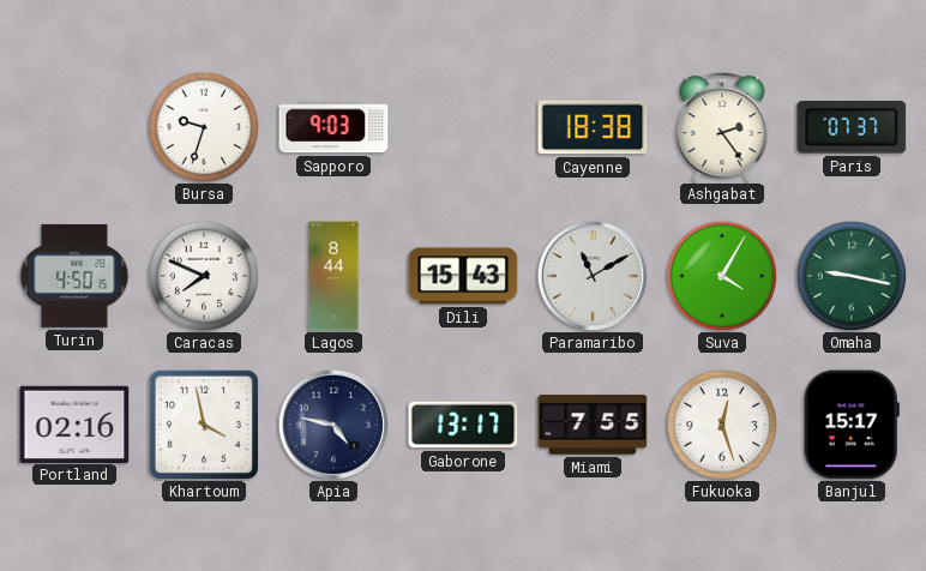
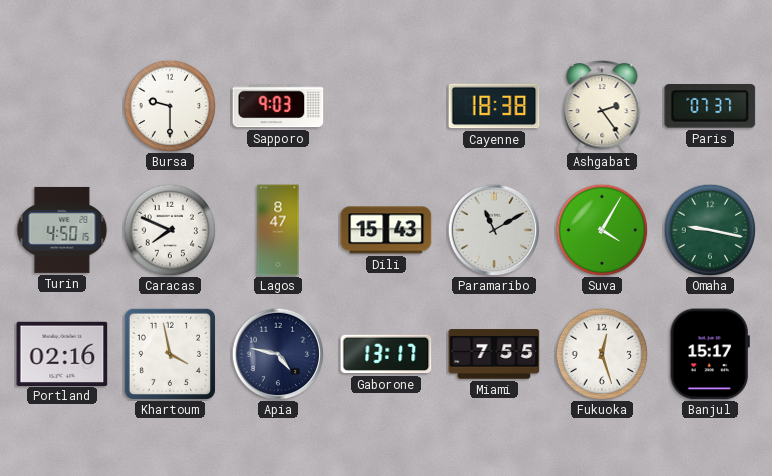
Bursa: 9:33 -> 9:30 (170, 106)
Lagos: 8:44 -> 8:47 (278, 230)
